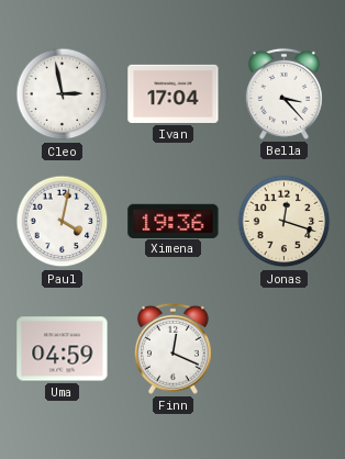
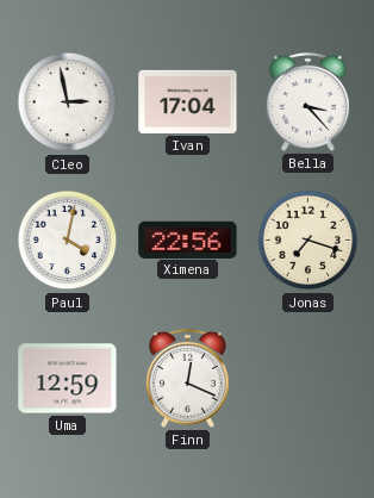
Ximena: 19:36 -> 22:56 (188, 239)
Jonas: 12:18 -> 7:18 (308, 241)
Uma: 04:59 -> 12:59 (68, 379)
